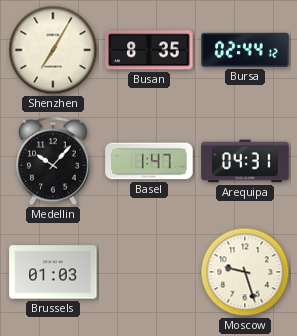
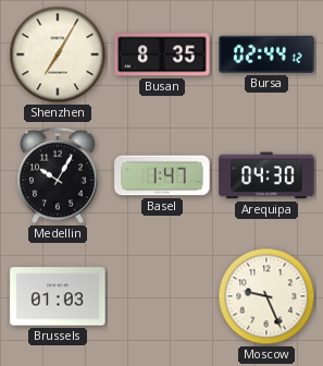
Medellin: 10:07 -> 10:05 (58, 175)
Arequipa: 04:31 -> 04:30 (266, 175)
Moscow: 9:27 -> 9:26 (266, 296)
